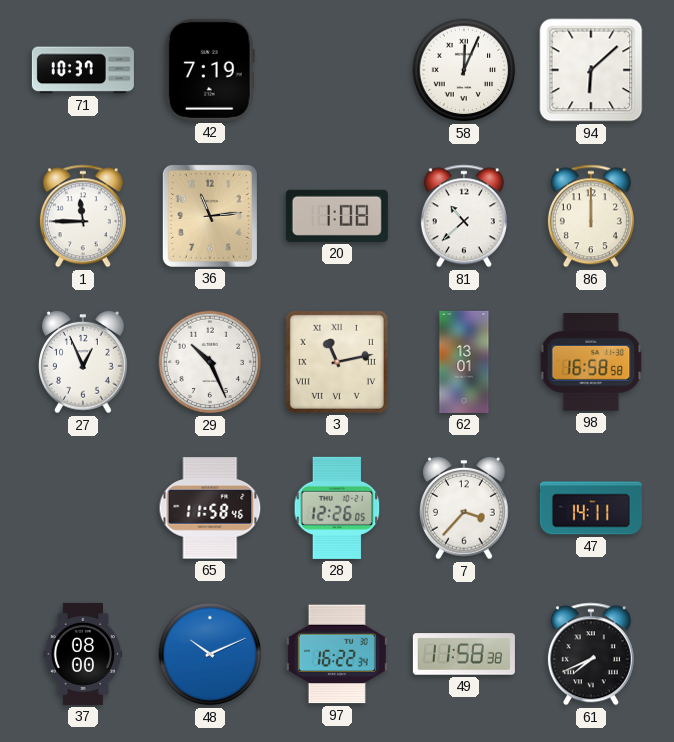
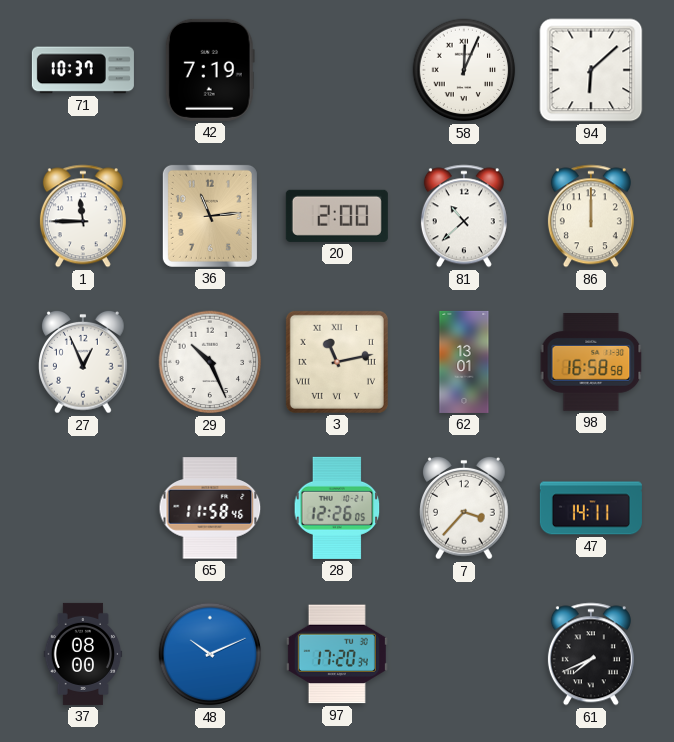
20: 1:08 -> 2:00 (337, 216)
97: 16:22 -> 17:20 (337, 654)
49: 11:58 -> none (464, 654)
